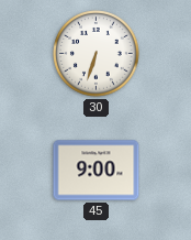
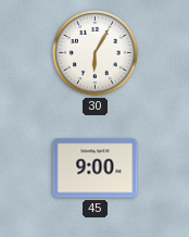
30: 6:33 -> 6:05 (96, 53)
